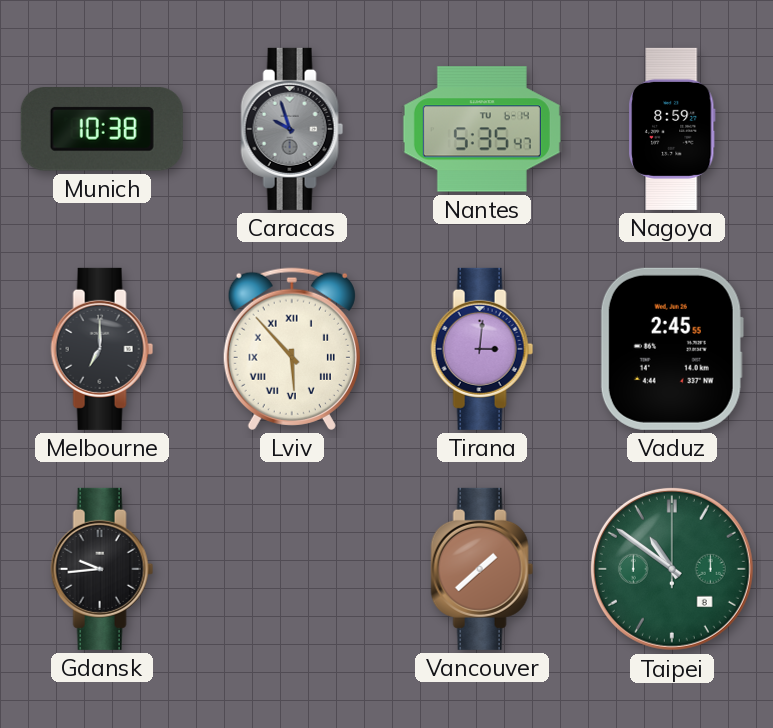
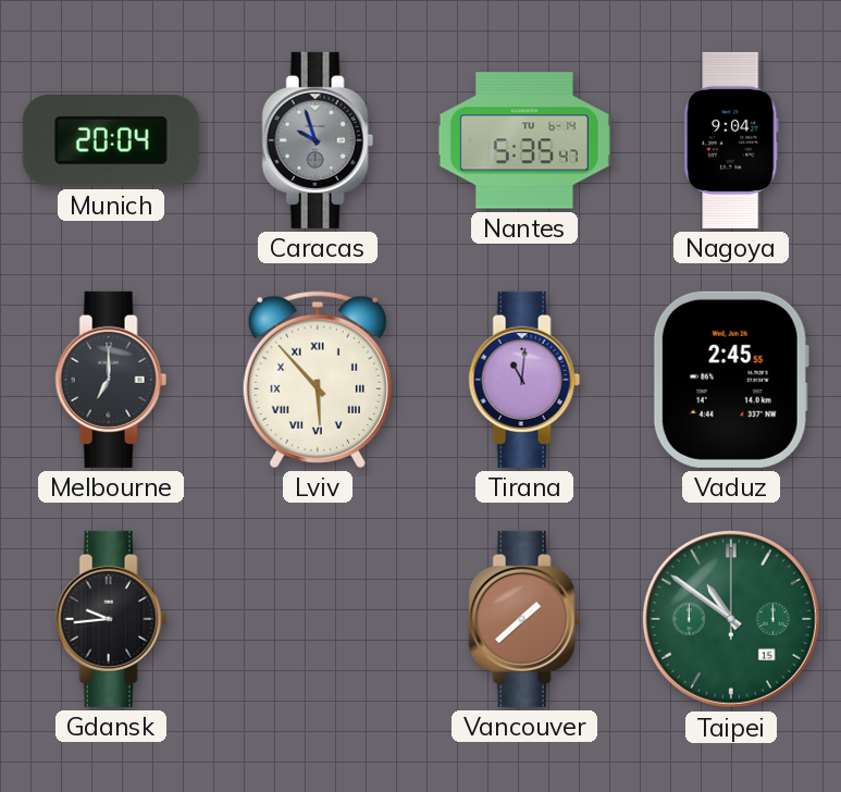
Munich: 10:38 -> 20:04 (111, 140)
Nagoya: 8:59 -> 9:04 (732, 140)
Tirana: 3:01 -> 11:01 (524, 380)
Taipei date: 8 -> 15 (731, 619)
